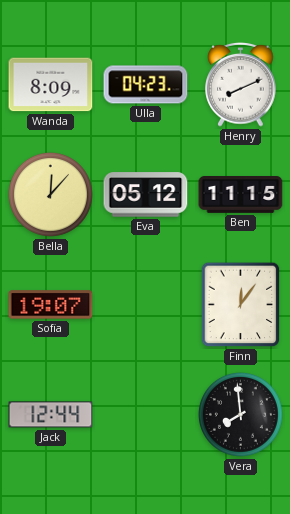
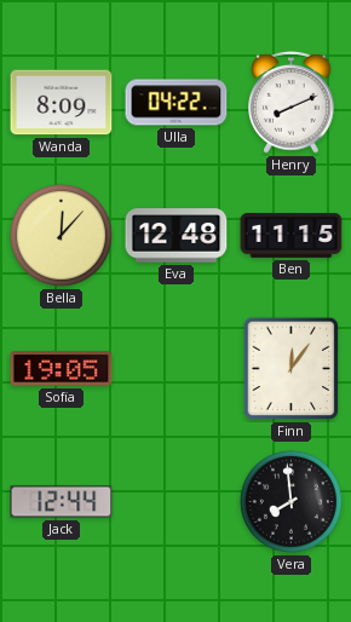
Ulla: 04:23 -> 04:22 (177, 103)
Eva: 05:12 -> 12:48 (177, 236)
Sofia: 19:07 -> 19:05 (62, 369)
